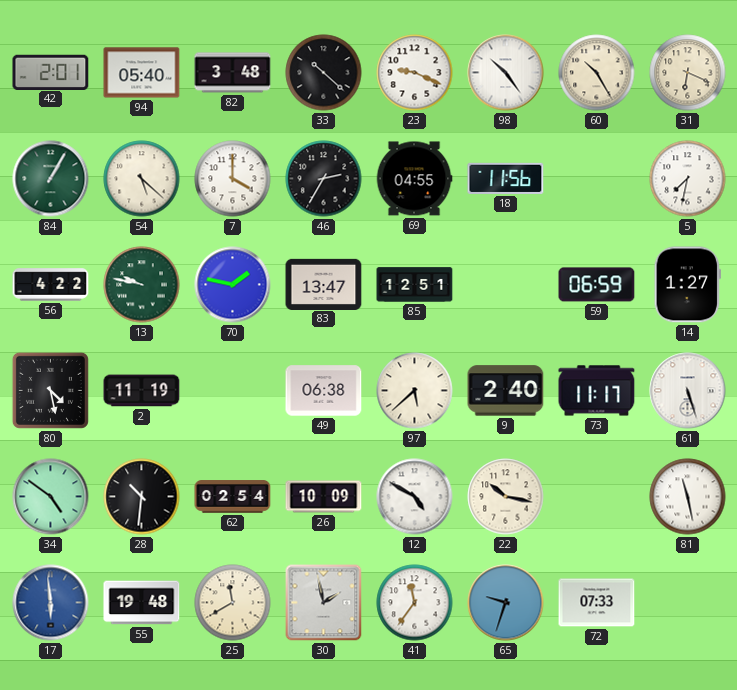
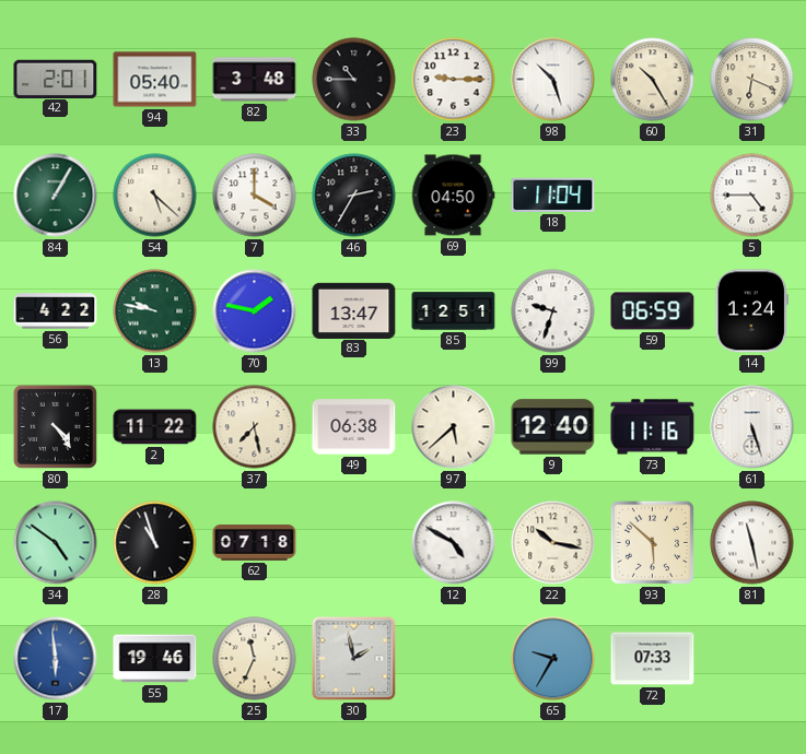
33: 10:22 -> 10:45 (354, 80)
23: 9:19 -> 9:15 (454, 80)
98: 10:24 -> 10:27 (553, 80)
69: 04:55 -> 04:50 (453, 196)
18: 11:56 -> 11:04 (553, 195)
5: 7:32 -> 4:45 (752, 196)
99: none -> 9:33 (553, 311)
14: 1:27 -> 1:24 (751, 311)
80: 4:28 -> 4:24 (55, 426)
2: 11:19 -> 11:22 (155, 427)
37: none -> 7:28 (255, 427)
9: 2:40 -> 12:40 (553, 427)
73: 11:17 -> 11:16 (653, 427)
28: 10:31 -> 10:57 (155, 543)
62: 02:54 -> 07:18 (255, 543)
26: 10:09 -> none (324, 497)
93: none -> 5:52 (652, 542)
55: 19:48 -> 19:46 (155, 659)
25: 11:40 -> 11:34 (255, 659)
41: 11:36 -> none (415, 603)
65: 9:33 -> 9:35 (553, 659)
